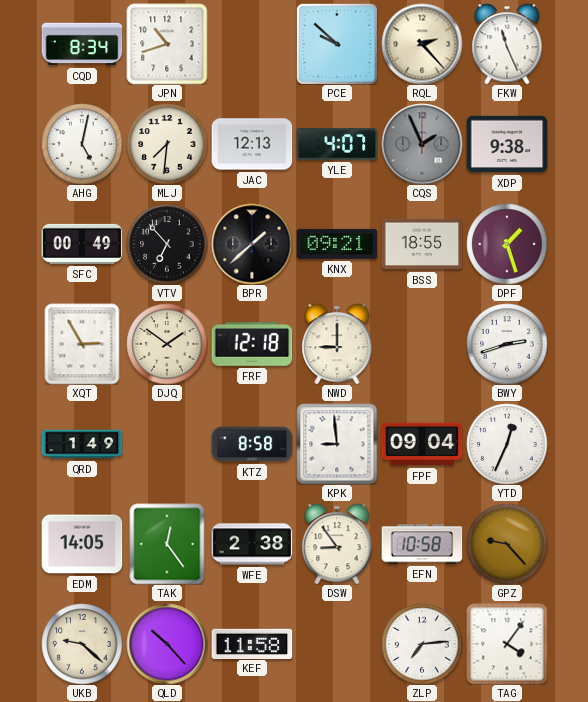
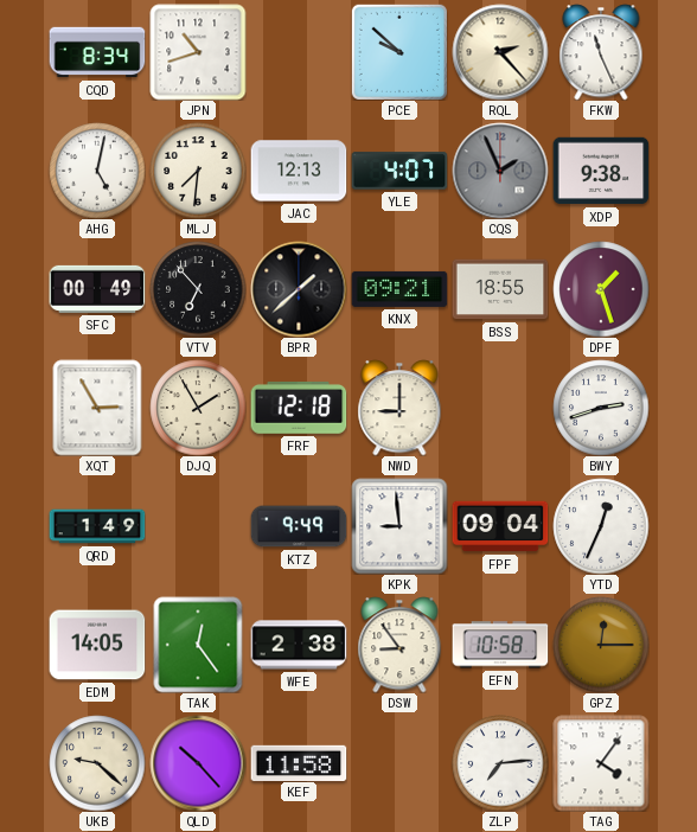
DJQ: 1:51 -> 1:55 (198, 408)
KTZ: 8:58 -> 9:49 (299, 526)
GPZ: 9:23 -> 12:15 (601, 645)
